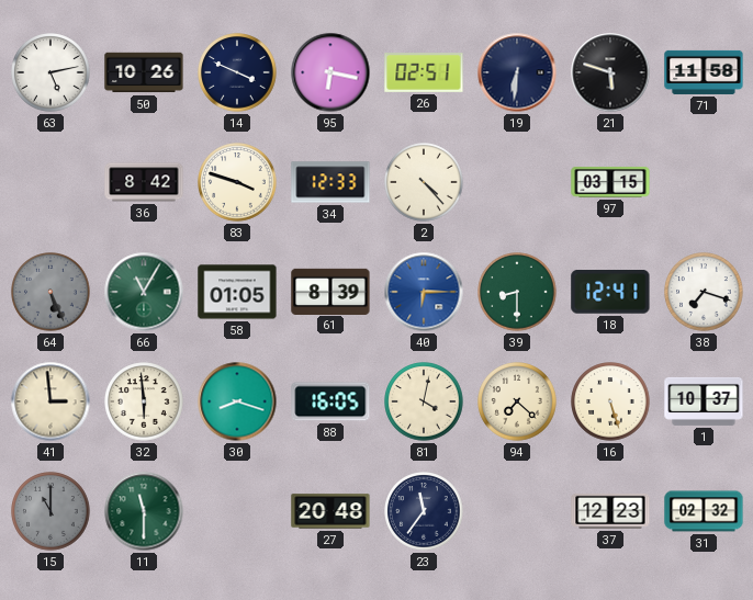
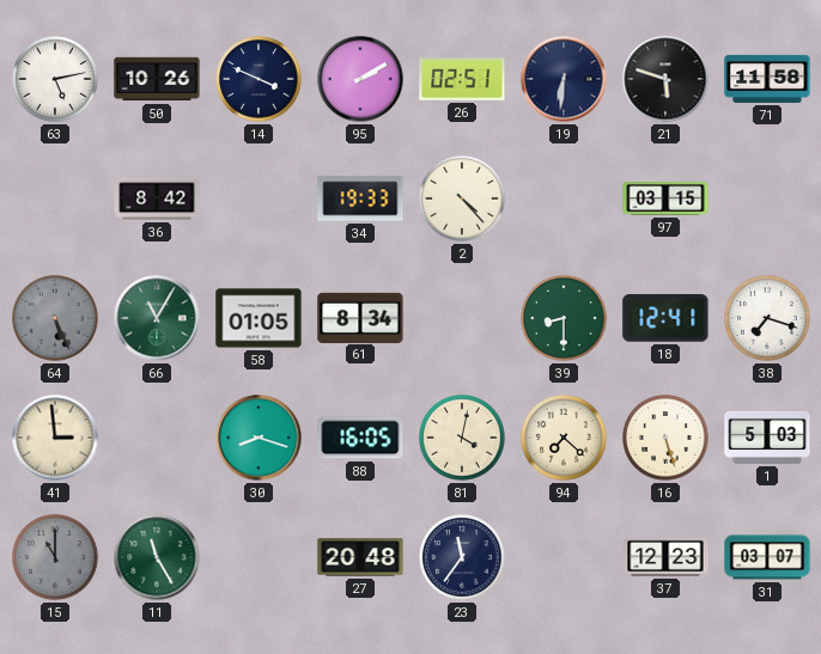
95: 6:17 -> 2:10 (360, 79)
83: 3:48 -> none (237, 182)
34: 12:33 -> 19:33 (360, 198)
61: 8:39 -> 8:34 (360, 317)
40: 6:15 -> none (424, 292)
32: 5:59 -> none (144, 401)
1: 10:37 -> 5:03 (767, 438)
11: 11:30 -> 11:25 (157, 557)
31: 02:32 -> 03:07 (767, 557)
